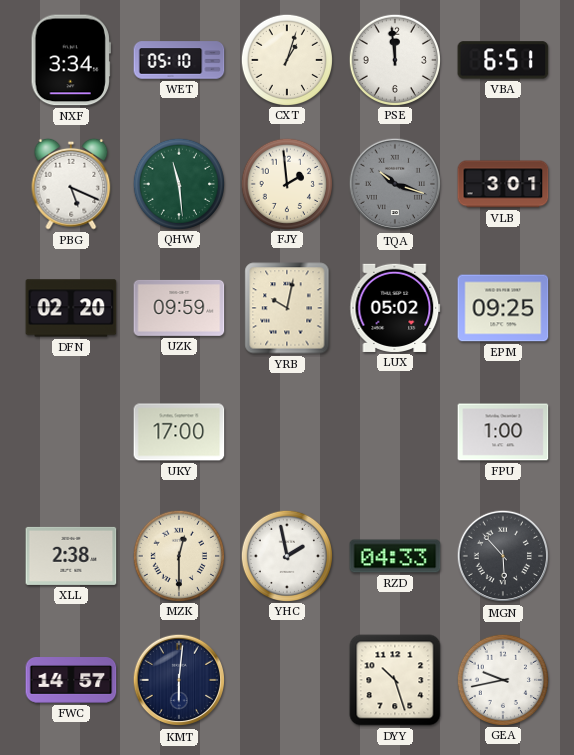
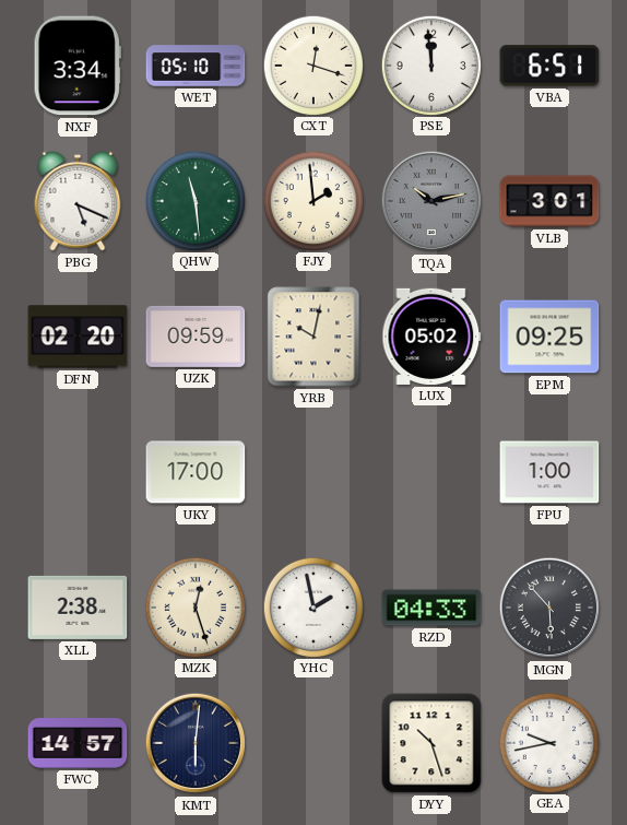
CXT: 1:03 -> 12:18 (312, 64)
TQA: 10:18 -> 10:13 (431, 201)
MZK: 12:30 -> 12:27 (194, 606)
